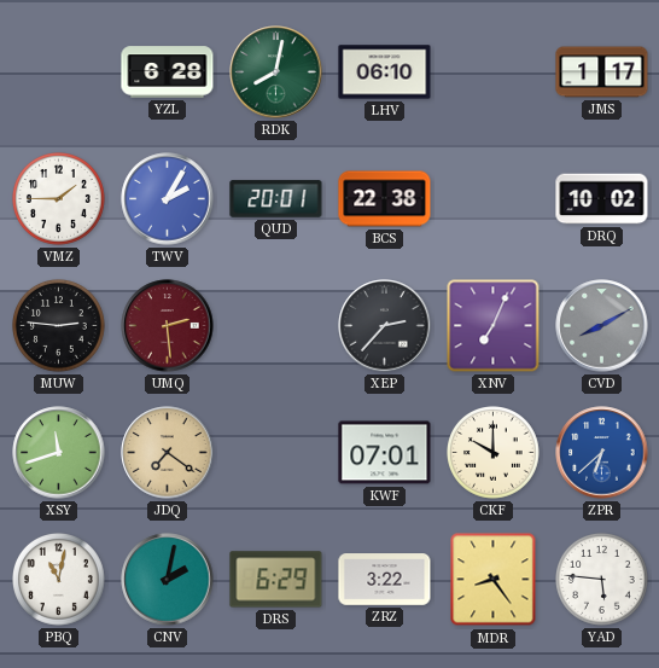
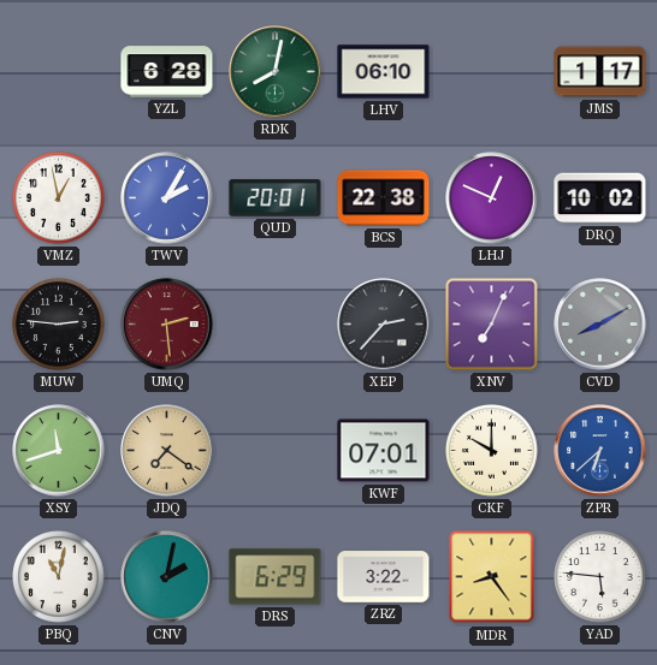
VMZ: 1:45 -> 12:58 (59, 198)
LHJ: none -> 12:49 (492, 198)
